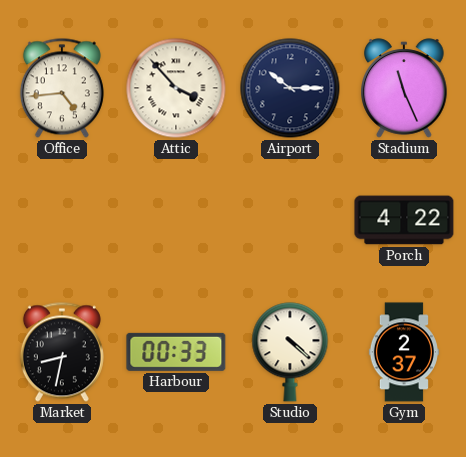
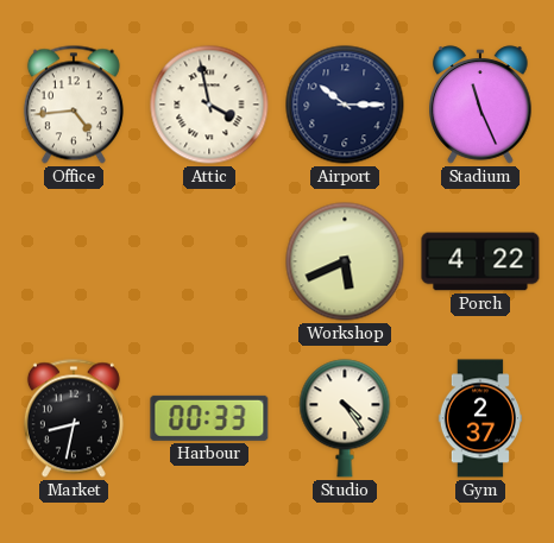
Attic: 3:53 -> 3:58 (209, 105)
Workshop: none -> 5:41 (345, 261)
Studio: 4:22 -> 4:24 (345, 418)
